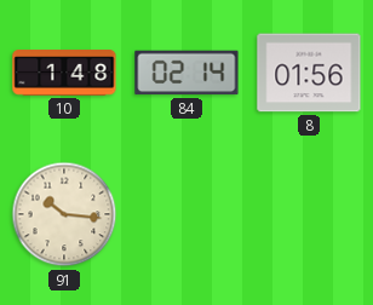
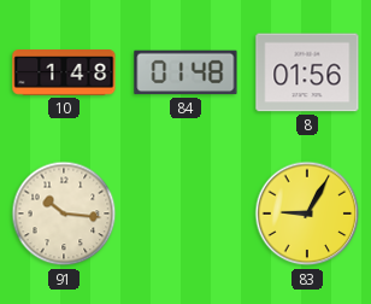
84: 02:14 -> 01:48 (185, 72)
83: none -> 9:05 (307, 214)
